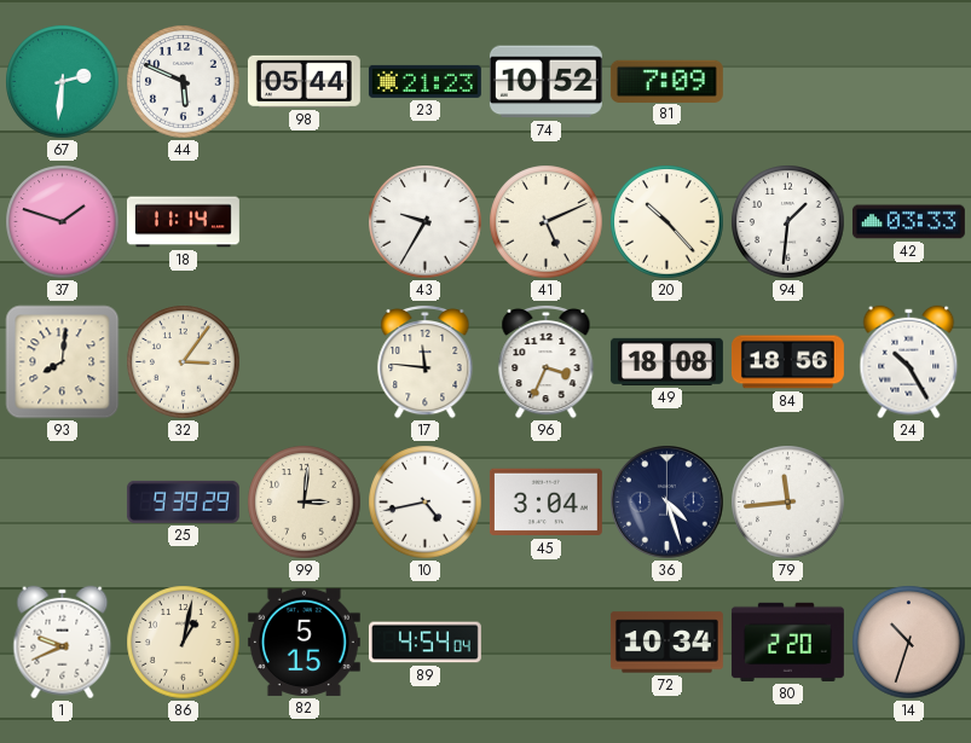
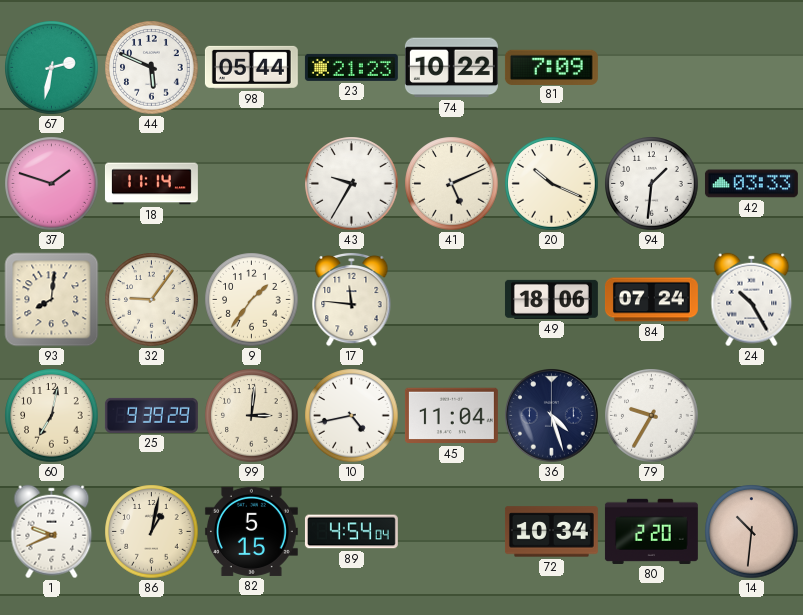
67: 2:31 -> 2:32 (52, 68)
74: 10:52 -> 10:22 (451, 68)
20: 10:23 -> 10:19 (552, 184)
32: 3:06 -> 9:06 (152, 300)
9: none -> 1:36 (252, 300)
96: 3:34 -> none (547, 361)
49: 18:08 -> 18:06 (551, 299)
84: 18:56 -> 07:24 (651, 300)
60: none -> 7:02 (52, 416)
45: 3:04 -> 11:04 (451, 416)
79: 11:44 -> 9:35 (652, 416)
14: 10:33 -> 10:31 (752, 532)
